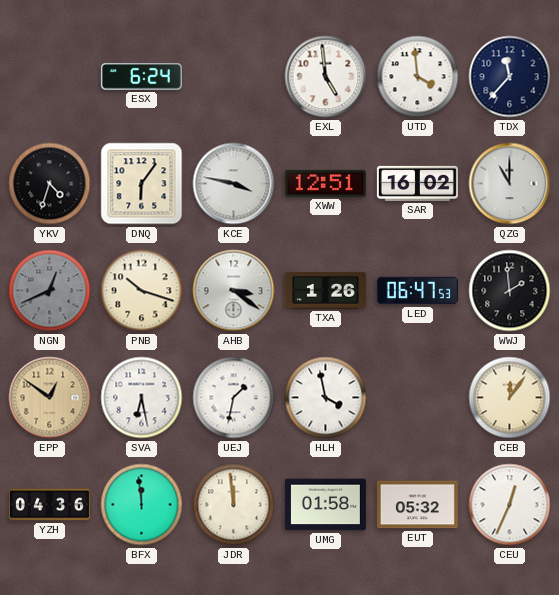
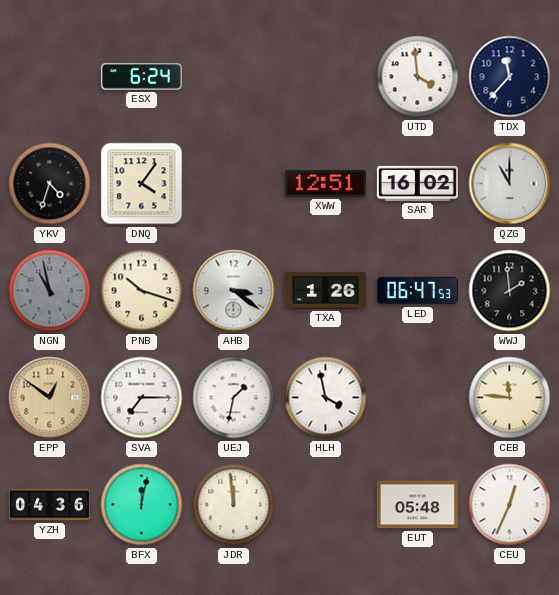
EXL: 4:59 -> none (326, 77)
DNQ: 6:06 -> 4:06 (142, 184)
KCE: 3:47 -> none (234, 184)
NGN: 12:41 -> 10:58 (50, 291)
SVA: 6:28 -> 7:15 (142, 398)
CEB: 12:06 -> 11:46 (510, 398)
BFX: 11:59 -> 12:02 (142, 505)
UMG: 01:58 -> none (325, 505)
EUT: 05:32 -> 05:48 (417, 505)
